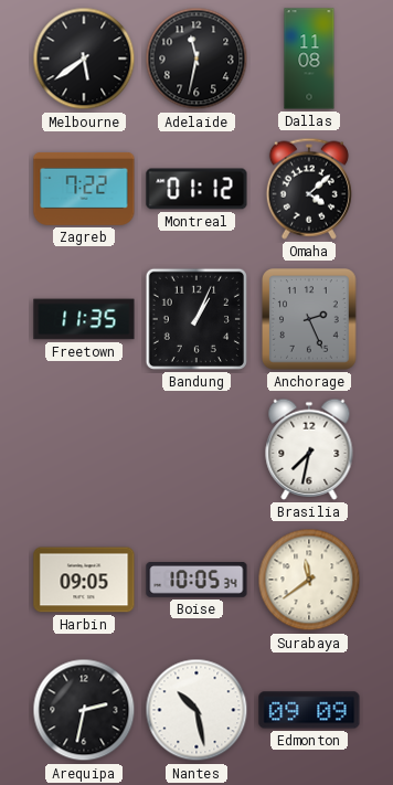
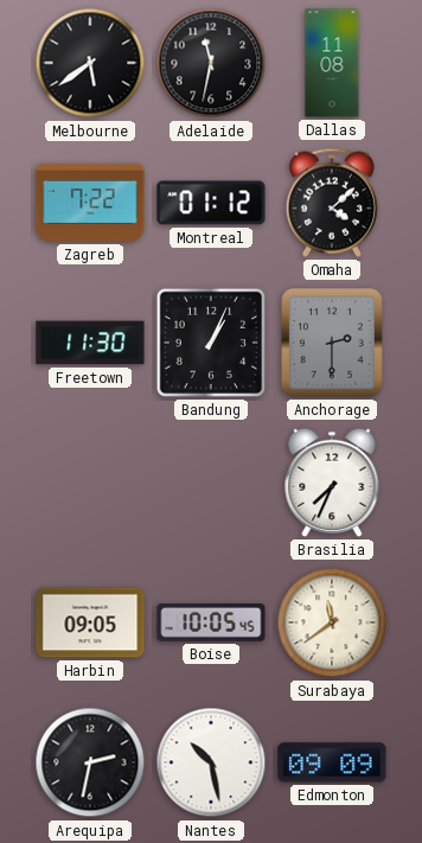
Freetown: 11:35 -> 11:30 (90, 343)
Anchorage: 2:26 -> 2:30 (333, 344)
Brasilia: 7:32 -> 7:34 (332, 483)
Boise: 10:05:34 -> 10:05:45 (211, 624)
